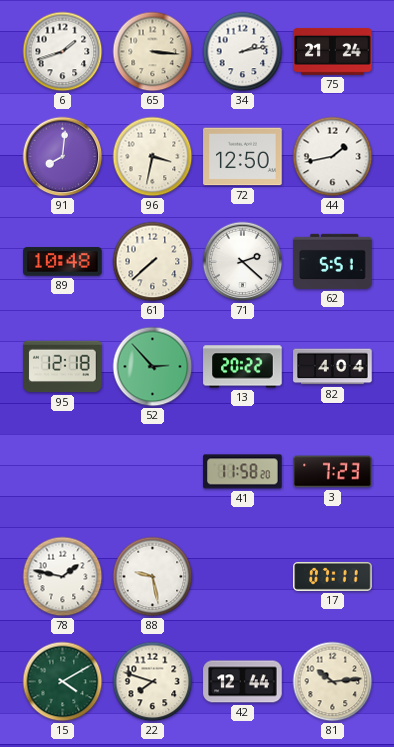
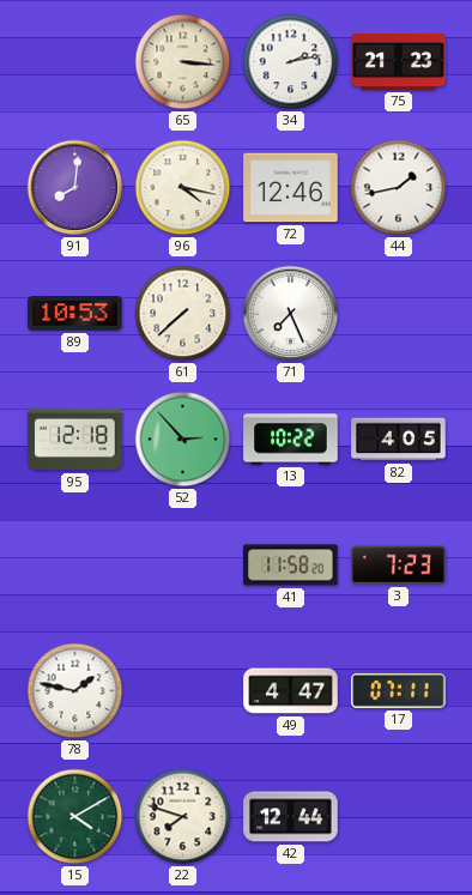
6: 1:42 -> none (63, 52)
75: 21:24 -> 21:23 (399, 61)
96: 3:32 -> 4:17 (183, 188)
72: 12:50 -> 12:46 (291, 188)
89: 10:48 -> 10:53 (75, 314)
71: 2:22 -> 7:26 (291, 314)
62: 5:51 -> none (333, 261)
13: 20:22 -> 10:22 (291, 440)
82: 4:04 -> 4:05 (399, 440)
88: 9:28 -> none (153, 577)
49: none -> 4:47 (291, 691)
81: 10:14 -> none (333, 682)
